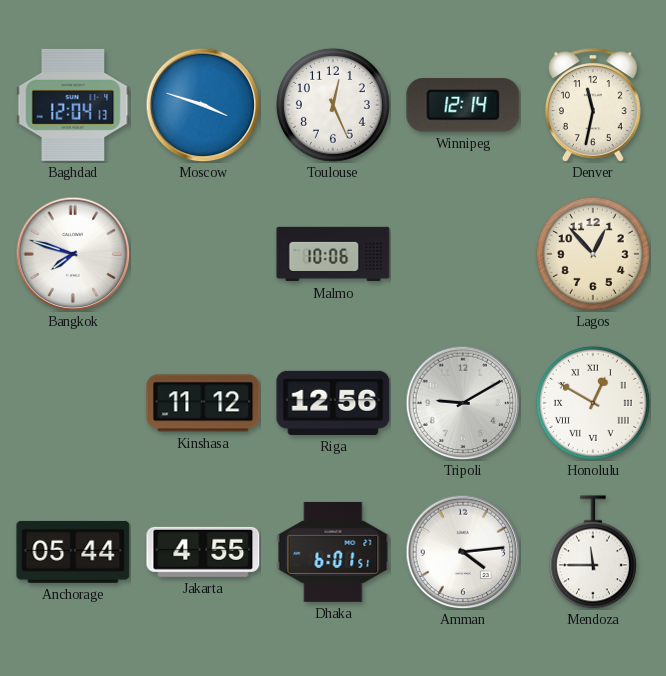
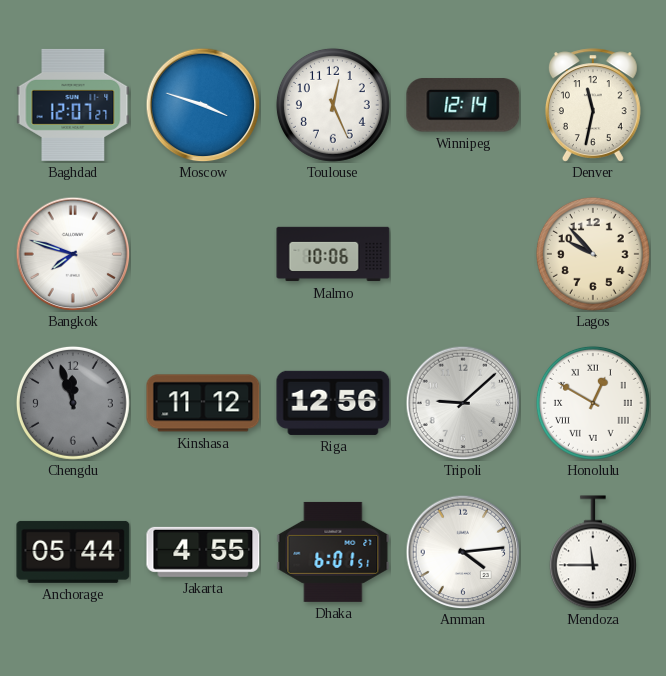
Baghdad: 12:04 -> 12:07 (73, 105)
Lagos: 12:53 -> 9:53 (593, 254)
Chengdu: none -> 11:57 (73, 403)
Tripoli: 9:10 -> 9:08 (463, 403)
